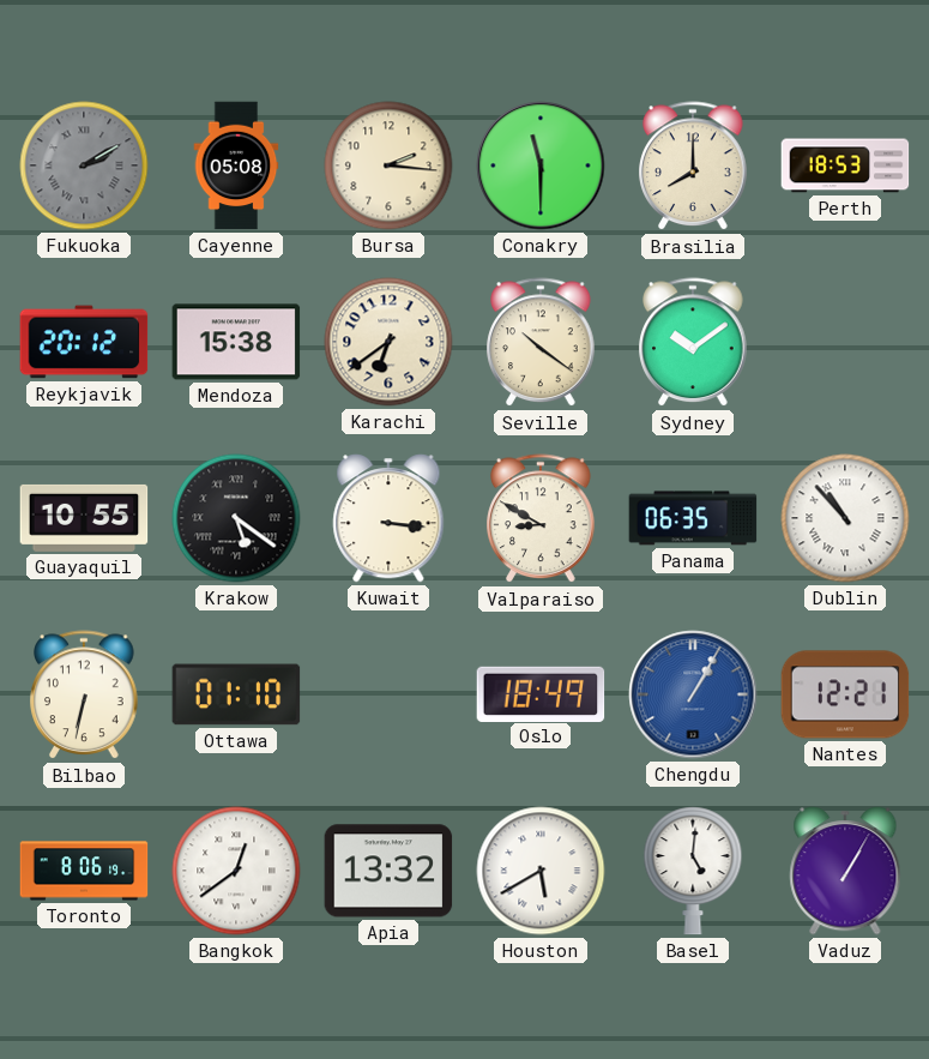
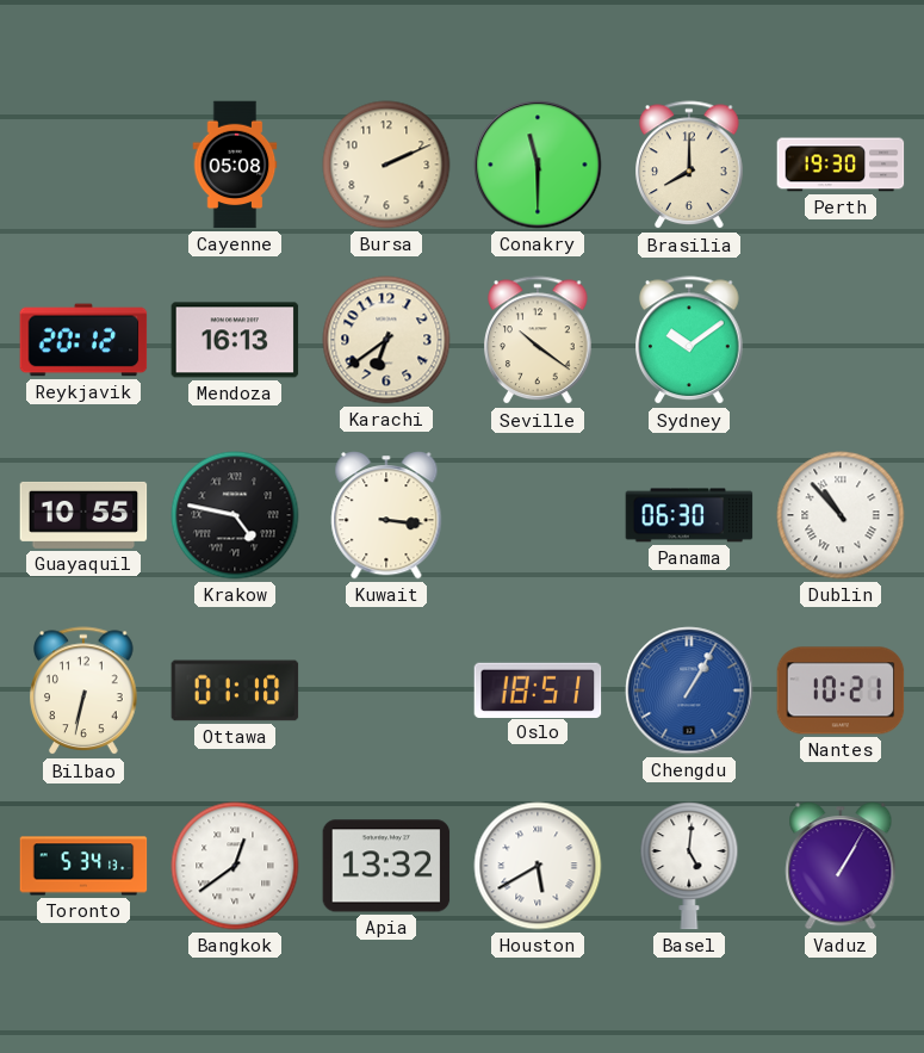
Fukuoka: 2:10 -> none (84, 166)
Bursa: 2:16 -> 2:11 (386, 165)
Perth: 18:53 -> 19:30 (841, 165)
Mendoza: 15:38 -> 16:13 (235, 340)
Krakow: 5:21 -> 4:47 (235, 515)
Valparaiso: 8:50 -> none (541, 519)
Panama: 06:35 -> 06:30 (689, 515)
Oslo: 18:49 -> 18:51 (538, 689)
Nantes: 12:21 -> 10:21 (841, 690)
Toronto: 8:06 -> 5:34 (83, 866)
